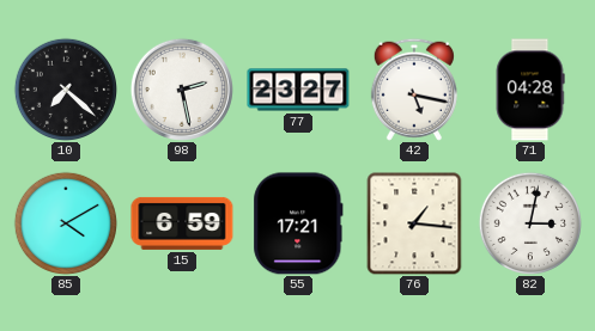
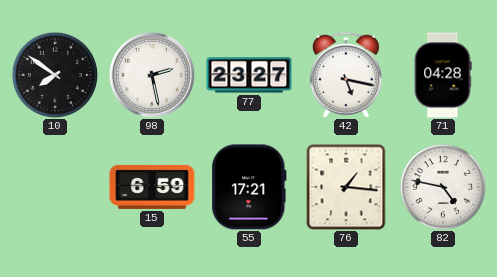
10: 7:22 -> 7:51 (54, 74)
85: 4:10 -> none (65, 222)
82: 3:02 -> 4:47 (442, 186)
